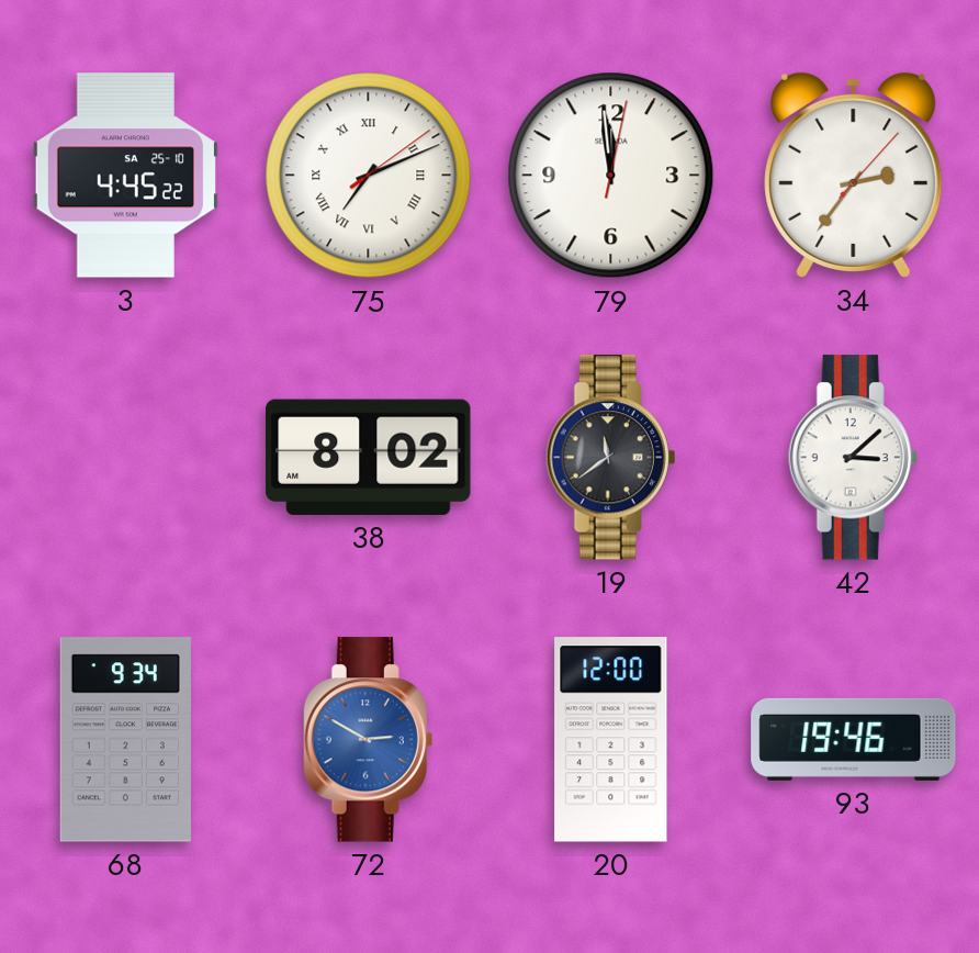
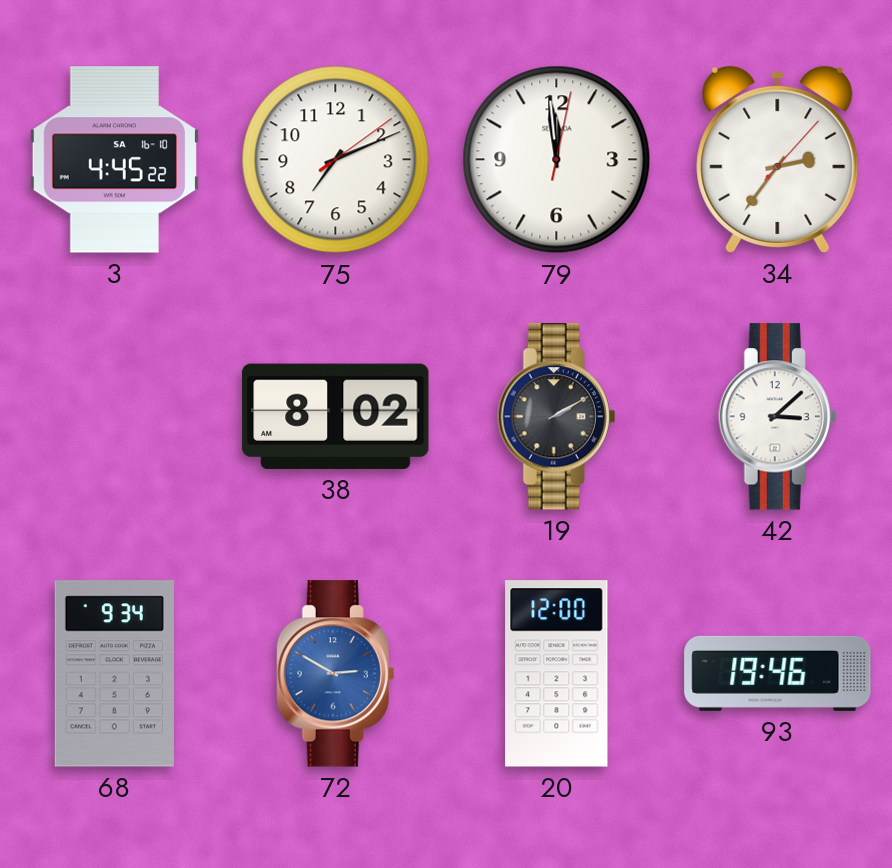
3 date: SA 25-10 -> SA 16-10 (114, 160)
75 numerals: Roman -> Arabic (336, 160)
19: 11:39 -> 2:10 (557, 417)
